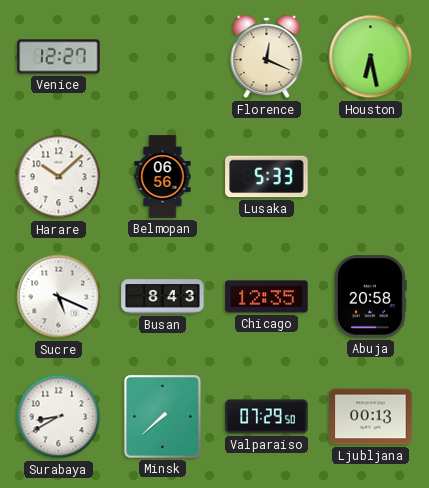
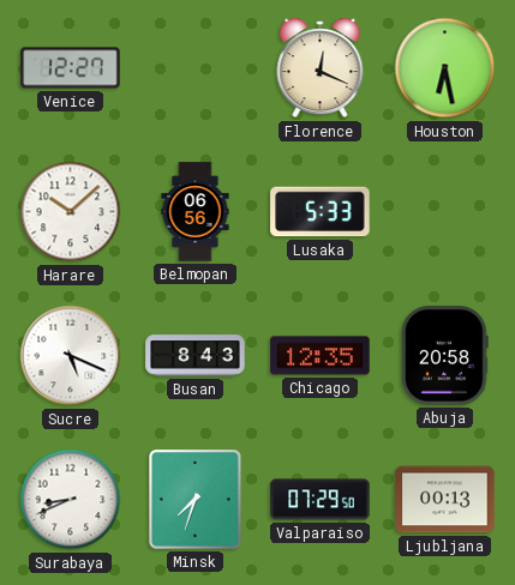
Surabaya: 8:40 -> 8:41 (71, 500)
Minsk: 7:38 -> 7:33 (196, 500)
